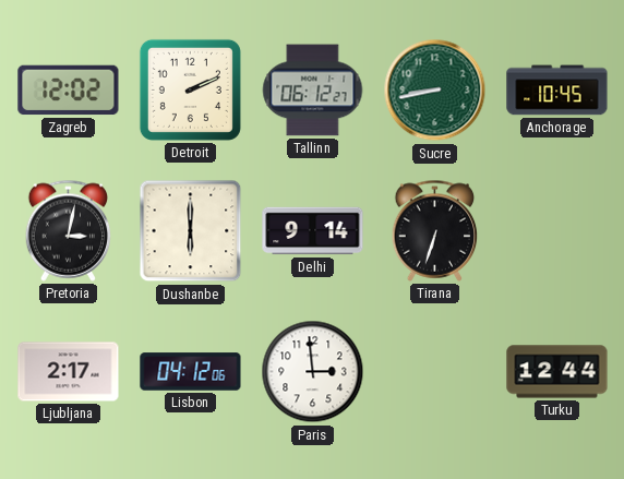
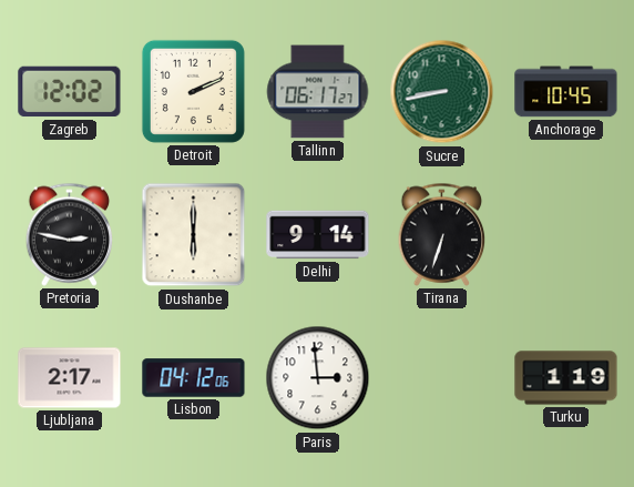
Tallinn: 06:12 -> 06:17 (318, 92)
Pretoria: 3:02 -> 2:47 (70, 234)
Turku: 12:44 -> 1:19 (566, 378)
